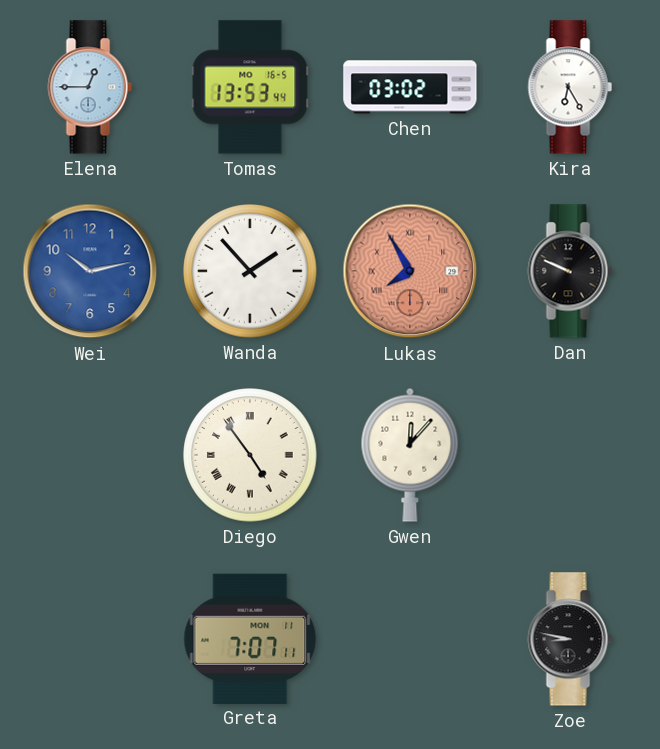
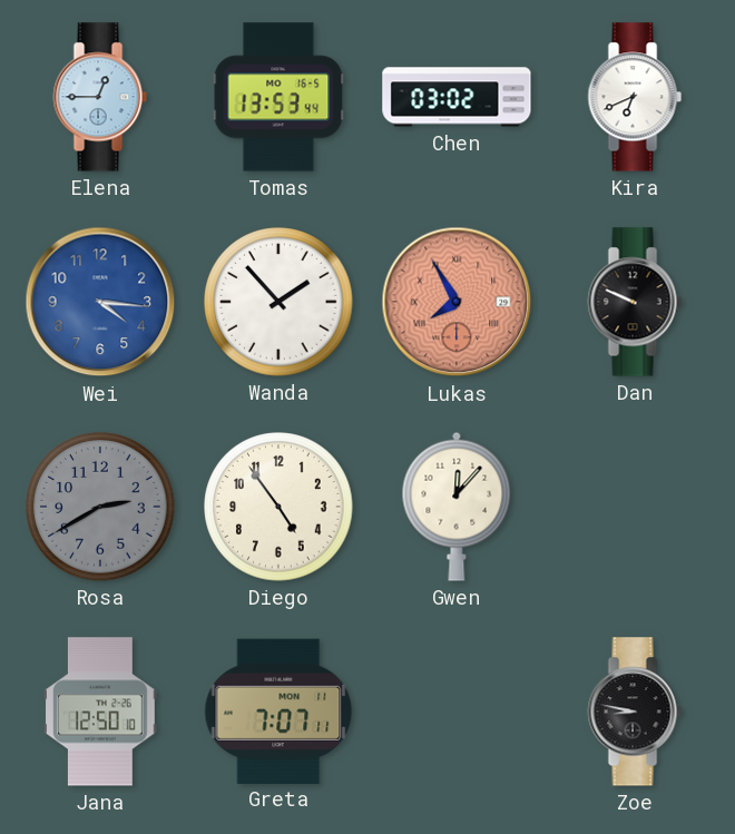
Kira: 6:25 -> 6:41 (635, 97)
Wei: 10:13 -> 4:16 (100, 302)
Rosa: none -> 2:40 (100, 507)
Diego numerals: Roman -> Arabic (278, 507)
Jana: none -> 12:50 (101, 712)
